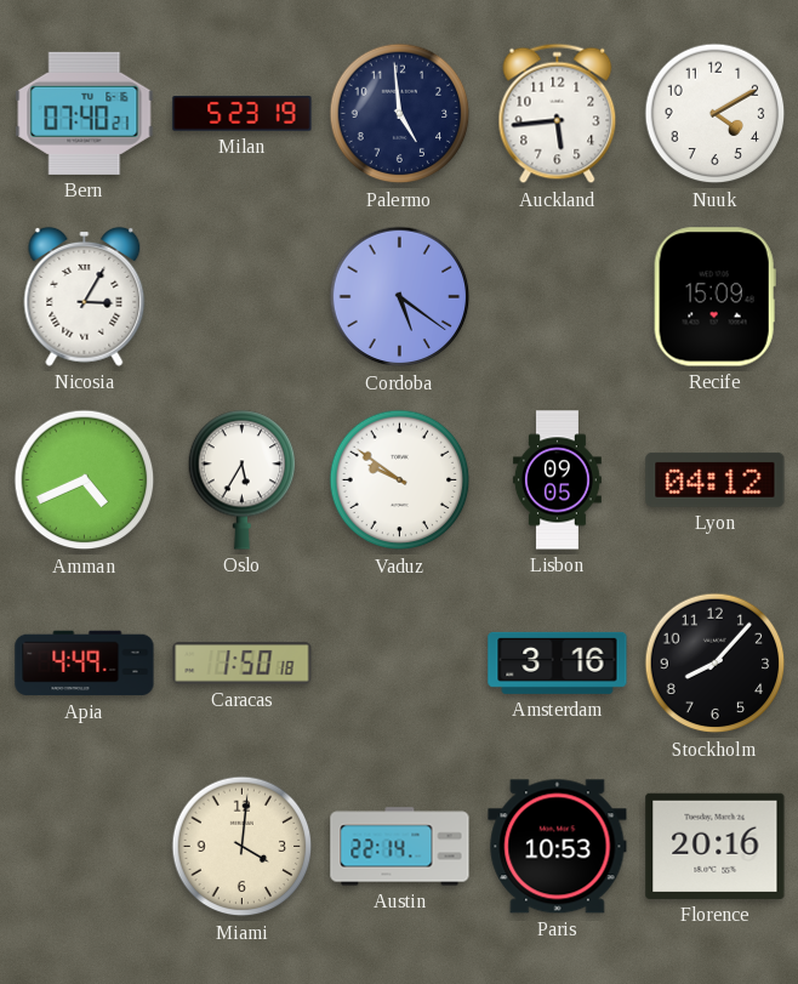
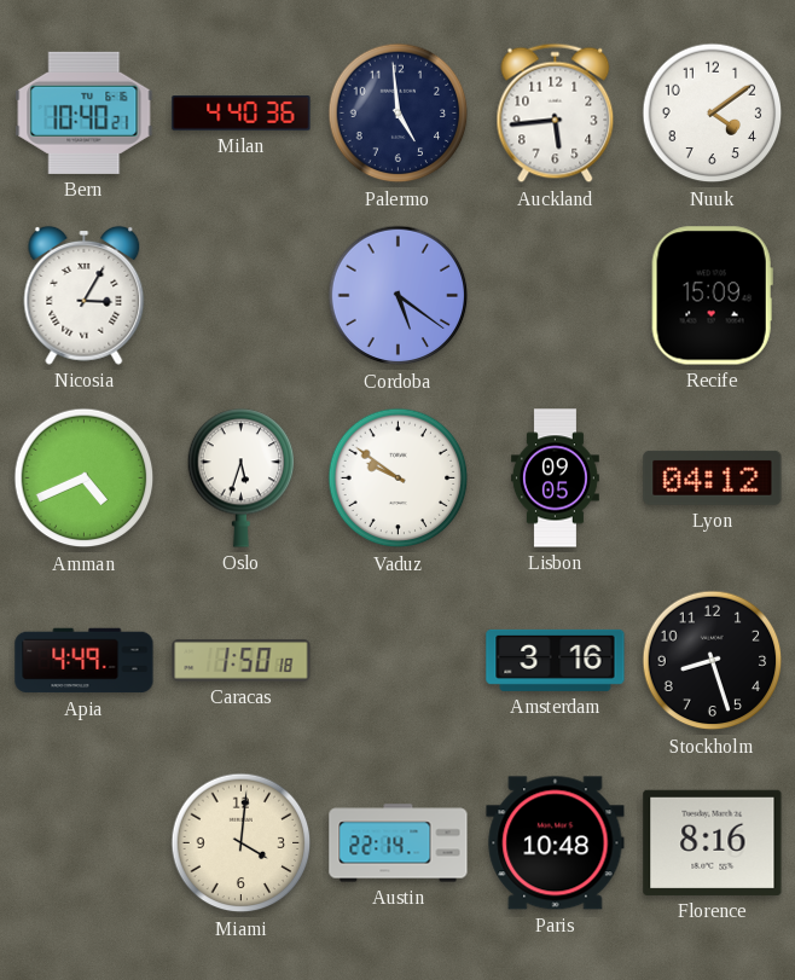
Bern: 07:40 -> 10:40 (85, 112)
Milan: 5:23 -> 4:40 (242, 114)
Nuuk: 4:10 -> 4:09 (713, 114)
Oslo: 5:35 -> 5:33 (242, 479)
Stockholm: 8:07 -> 8:27 (713, 661)
Paris: 10:53 -> 10:48 (556, 843)
Florence: 20:16 -> 8:16 (713, 842)
